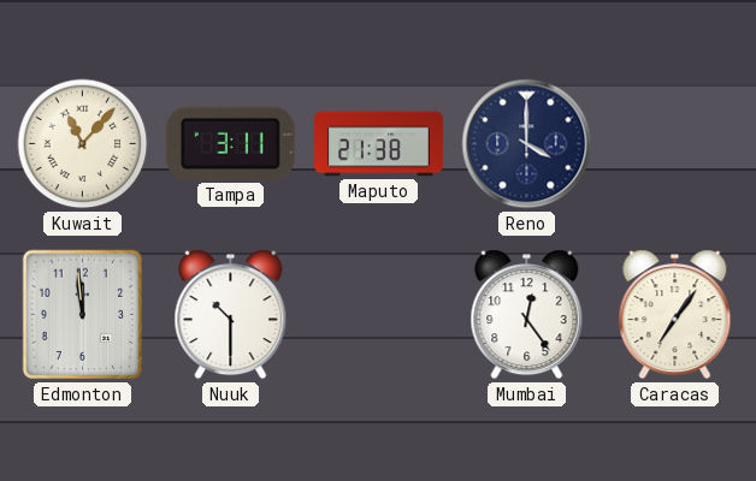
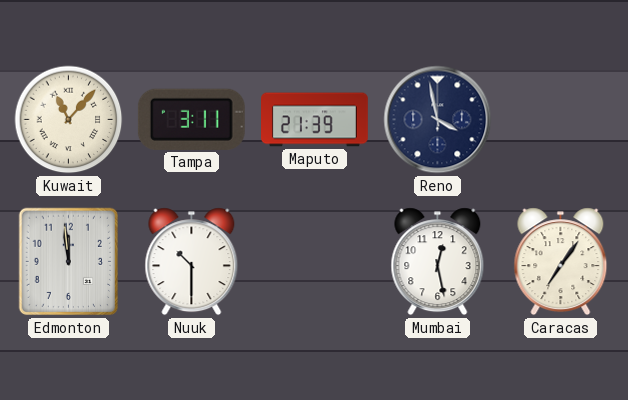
Maputo: 21:38 -> 21:39 (315, 120)
Reno: 4:00 -> 3:58 (438, 120)
Mumbai: 12:24 -> 12:28 (438, 262)
